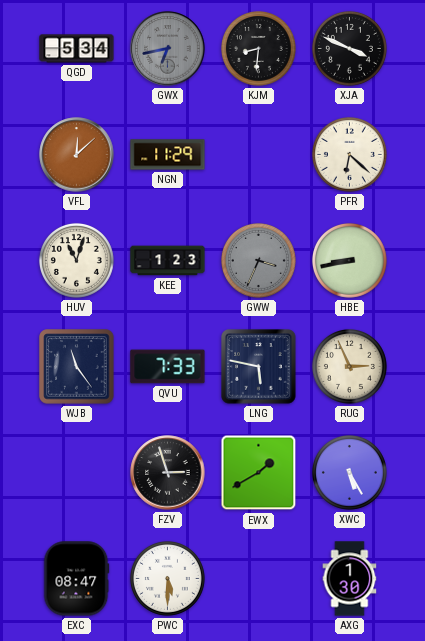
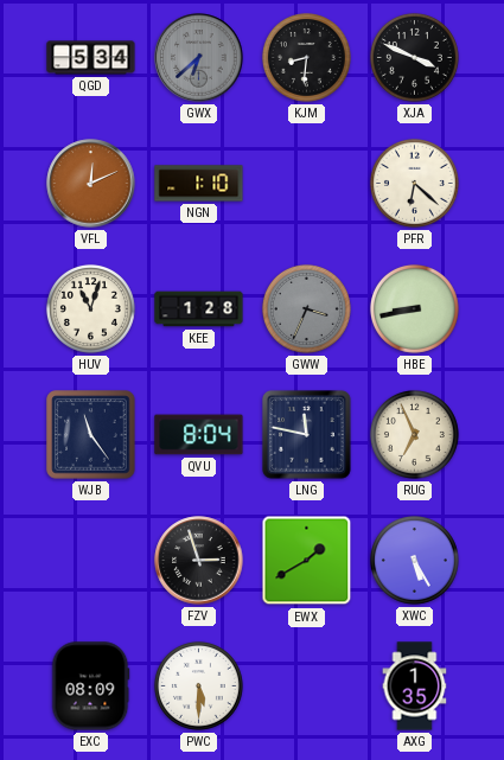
GWX: 6:43 -> 6:38 (199, 58)
VFL: 12:08 -> 12:11 (91, 184)
NGN: 11:29 -> 1:10 (199, 184)
KEE: 1:23 -> 1:28 (199, 309)
QVU: 7:33 -> 8:04 (199, 435)
LNG: 5:47 -> 11:47 (307, 435)
RUG: 2:56 -> 6:56 (414, 434)
EXC: 08:47 -> 08:09 (90, 686)
AXG: 1:30 -> 1:35 (415, 686)
